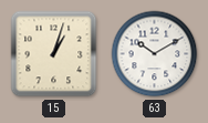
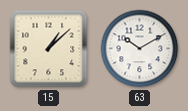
15: 1:03 -> 1:08 (49, 49)
